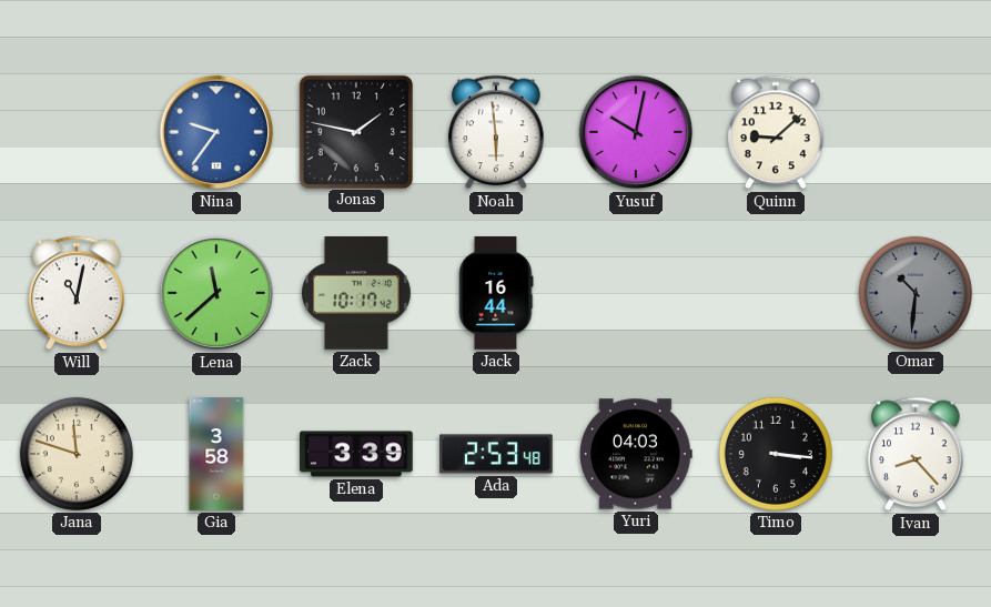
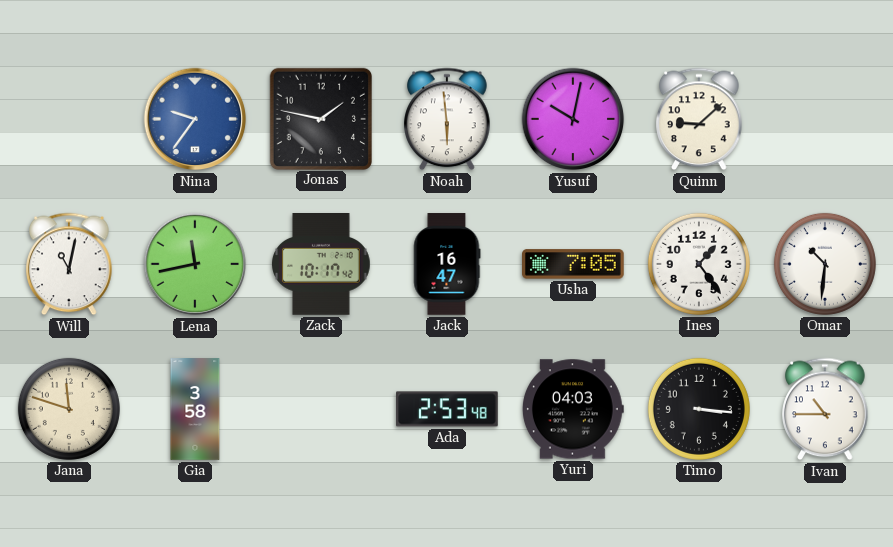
Lena: 11:38 -> 11:43 (195, 264)
Jack: 16:44 -> 16:47 (447, 264)
Usha: none -> 7:05 (573, 264)
Ines: none -> 1:24 (699, 264)
Omar dial: grey -> white (825, 264)
Elena: 3:39 -> none (356, 454)
Ivan: 8:23 -> 10:45 (825, 409)
